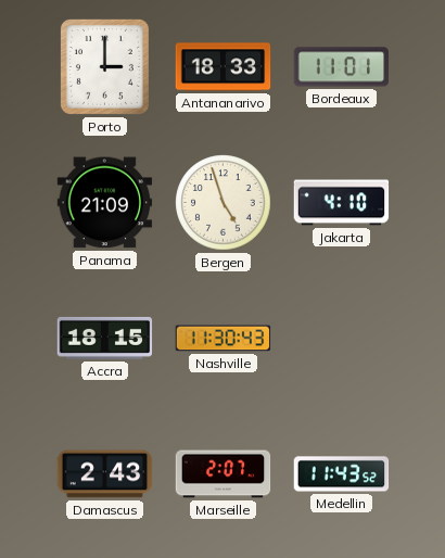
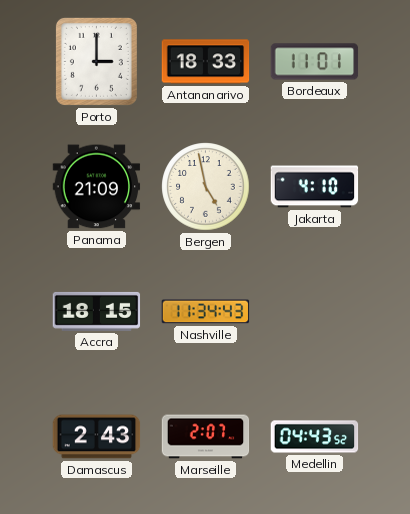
Bergen: 4:57 -> 4:58 (206, 187)
Nashville: 11:30 -> 11:34 (206, 312)
Medellin: 11:43 -> 04:43 (315, 437)
